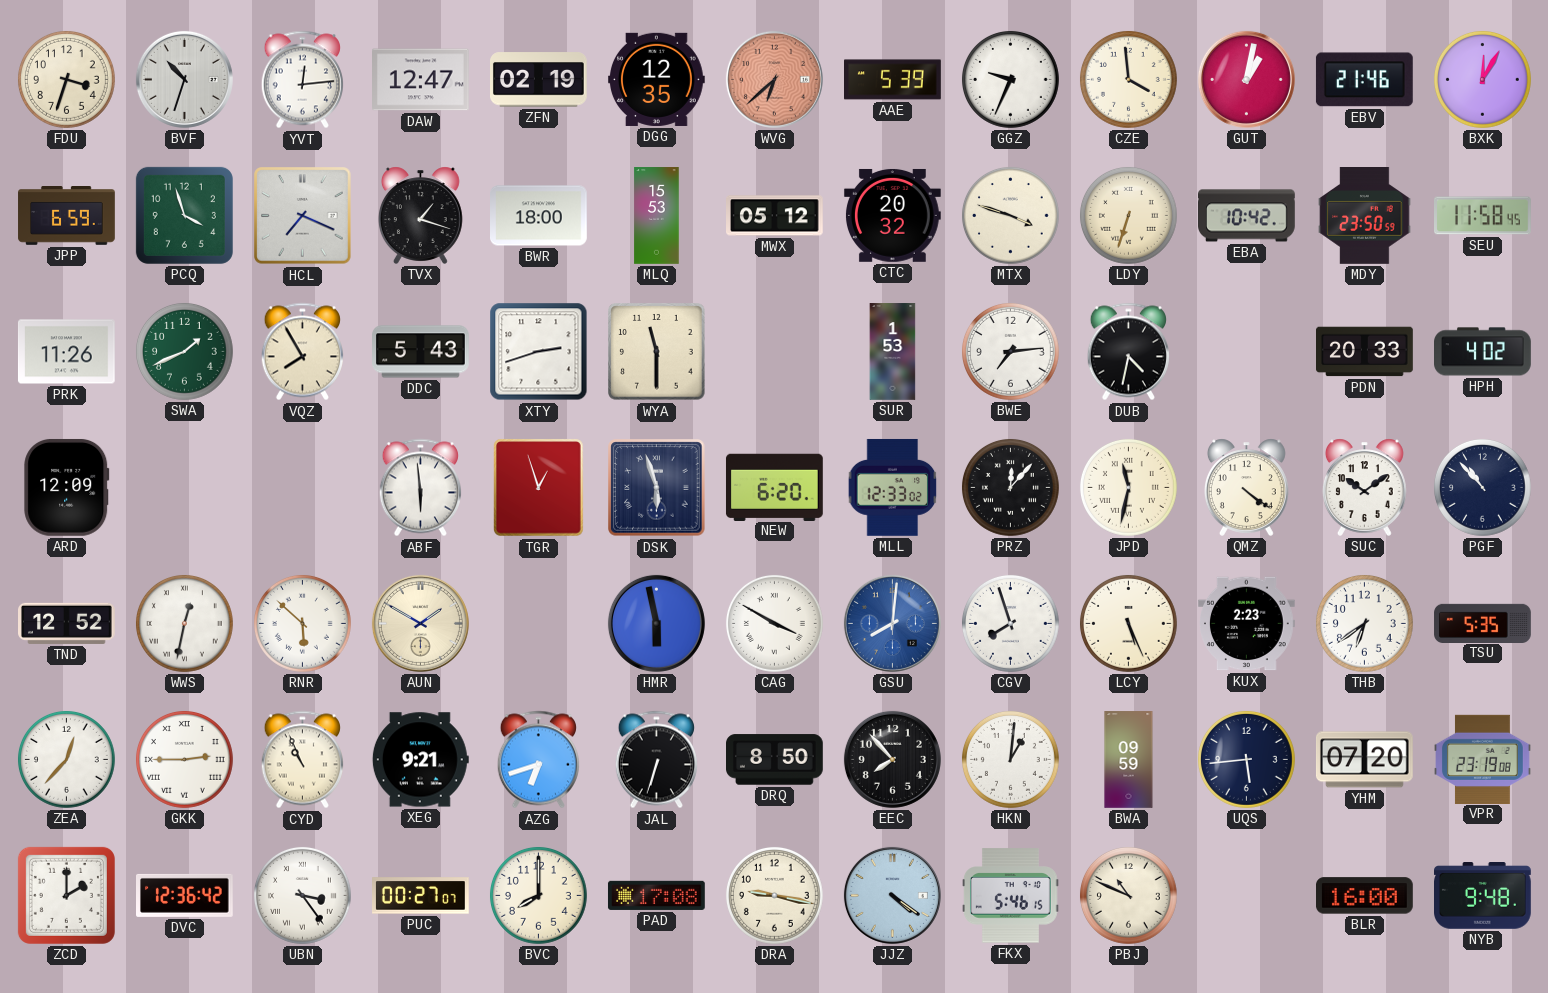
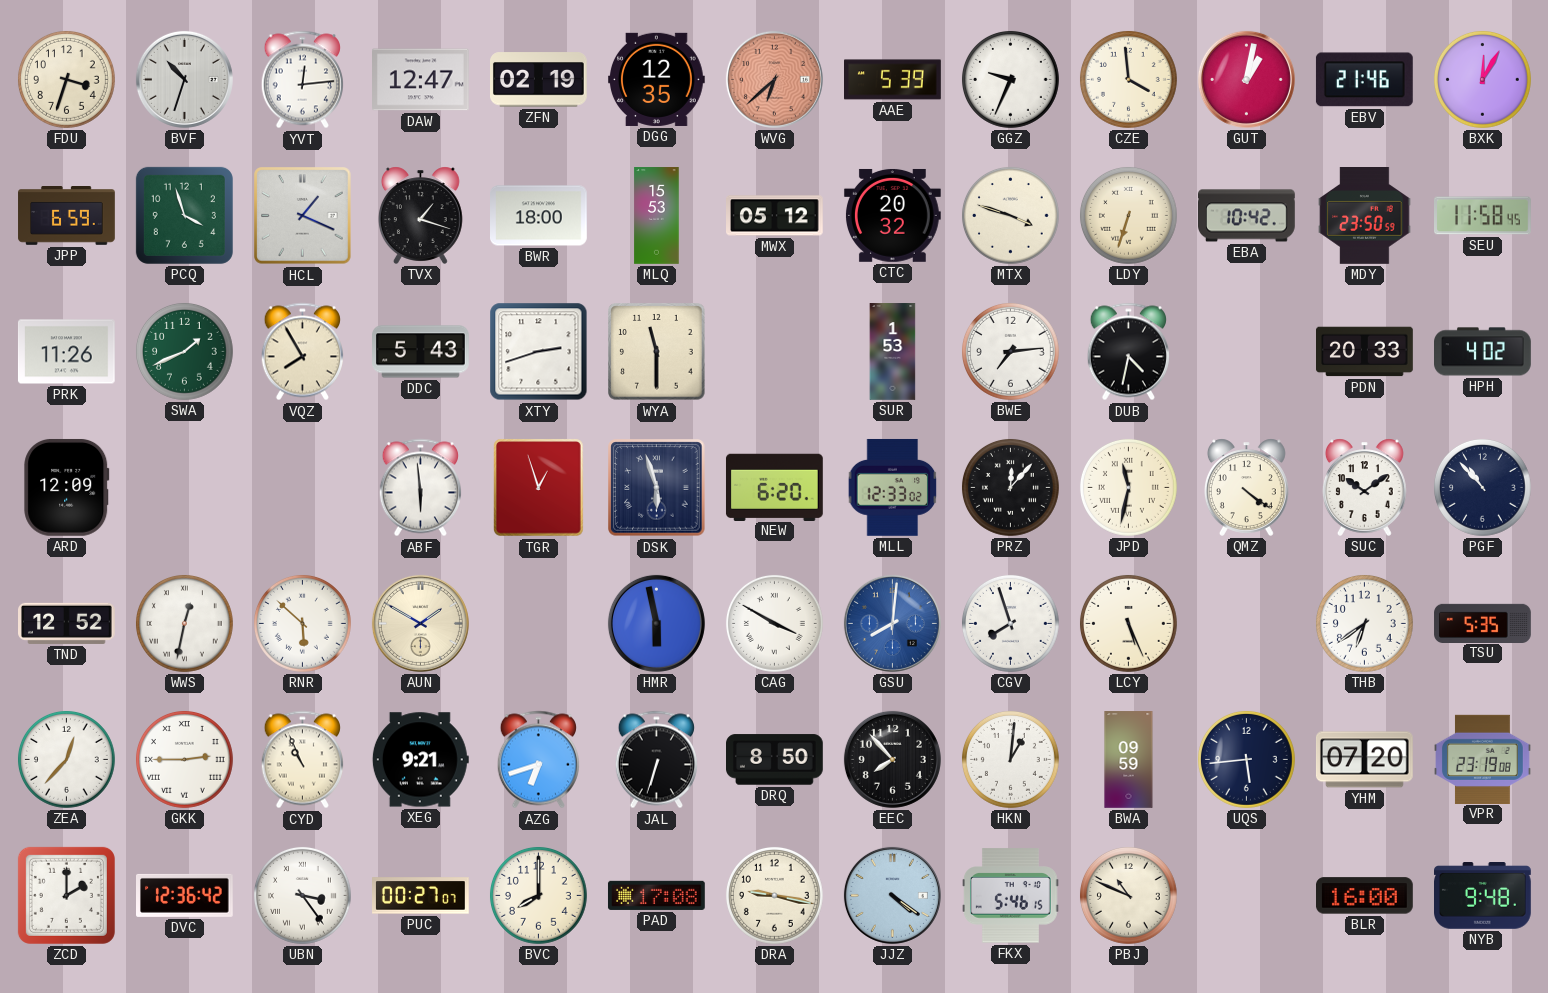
HCL: 7:19 -> 1:19 (303, 216)
KUX: 2:23 -> none (1247, 624)
